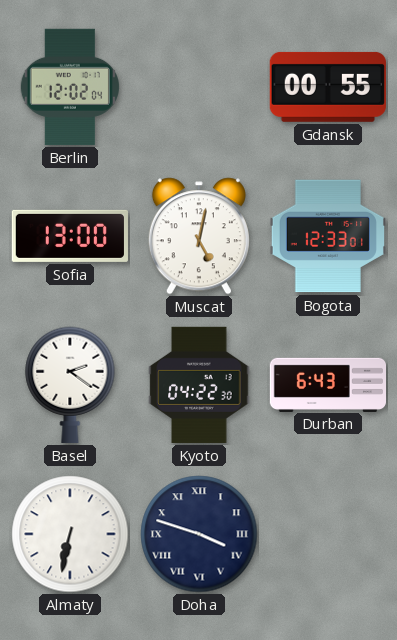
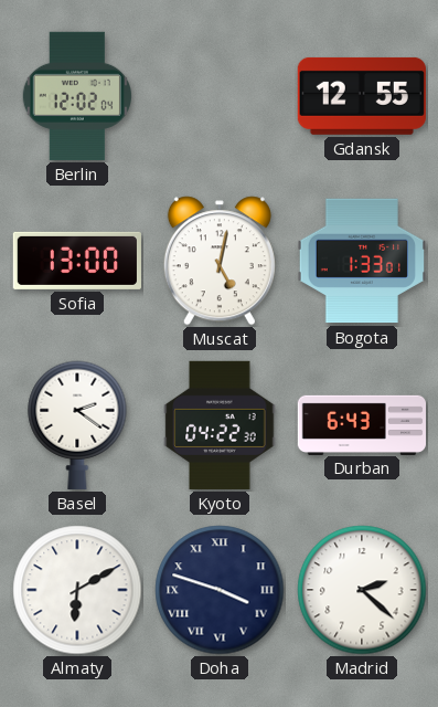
Gdansk: 00:55 -> 12:55 (362, 96)
Bogota: 12:33 -> 1:33 (362, 261)
Almaty: 6:32 -> 6:10 (77, 590)
Madrid: none -> 2:22 (362, 590)
